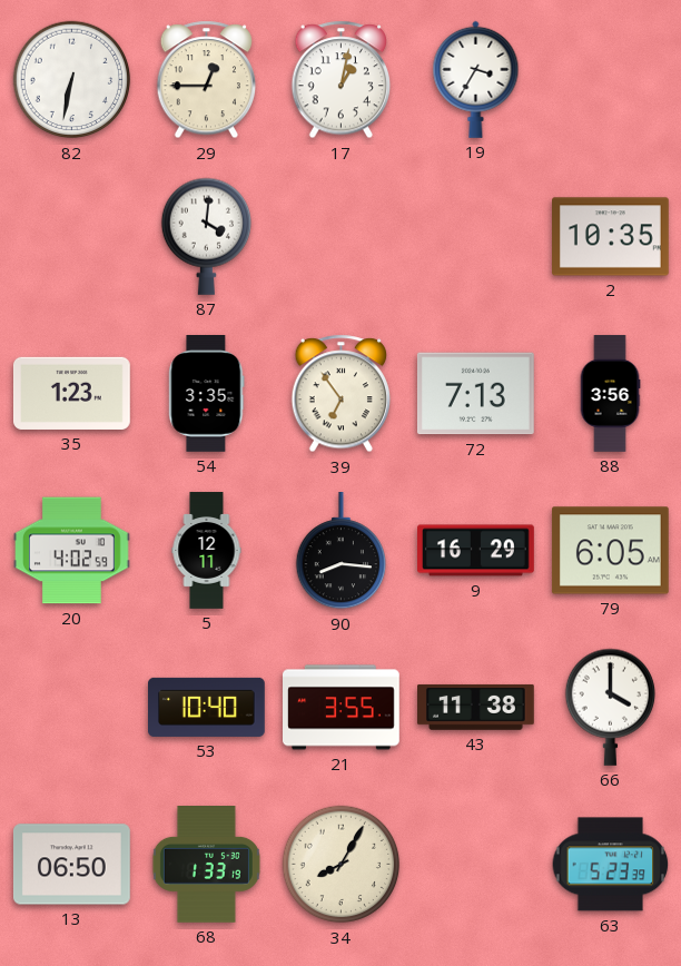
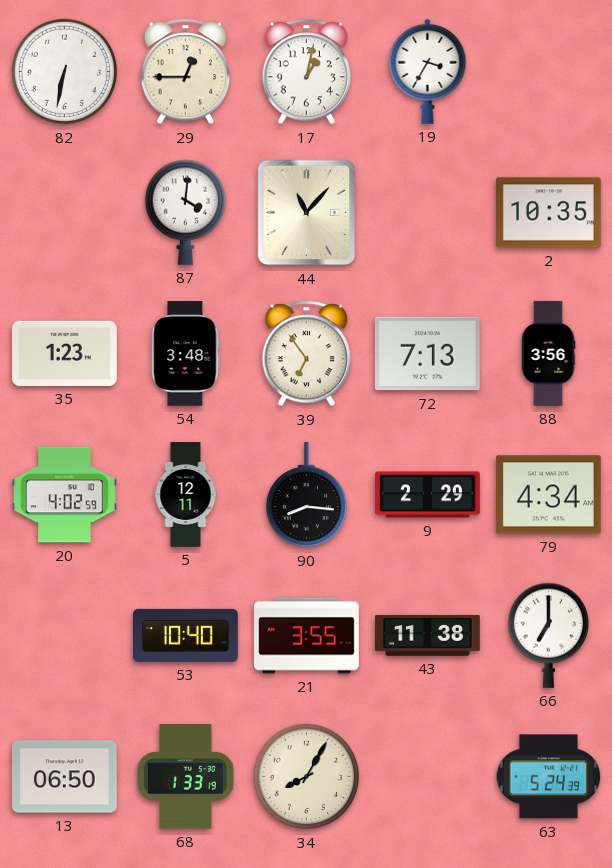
44: none -> 11:07 (307, 213)
54: 3:35 -> 3:48 (186, 354)
9: 16:29 -> 2:29 (428, 495)
79: 6:05 -> 4:34 (548, 495)
66: 4:00 -> 7:00 (548, 635)
63: 5:23 -> 5:24 (549, 777)
